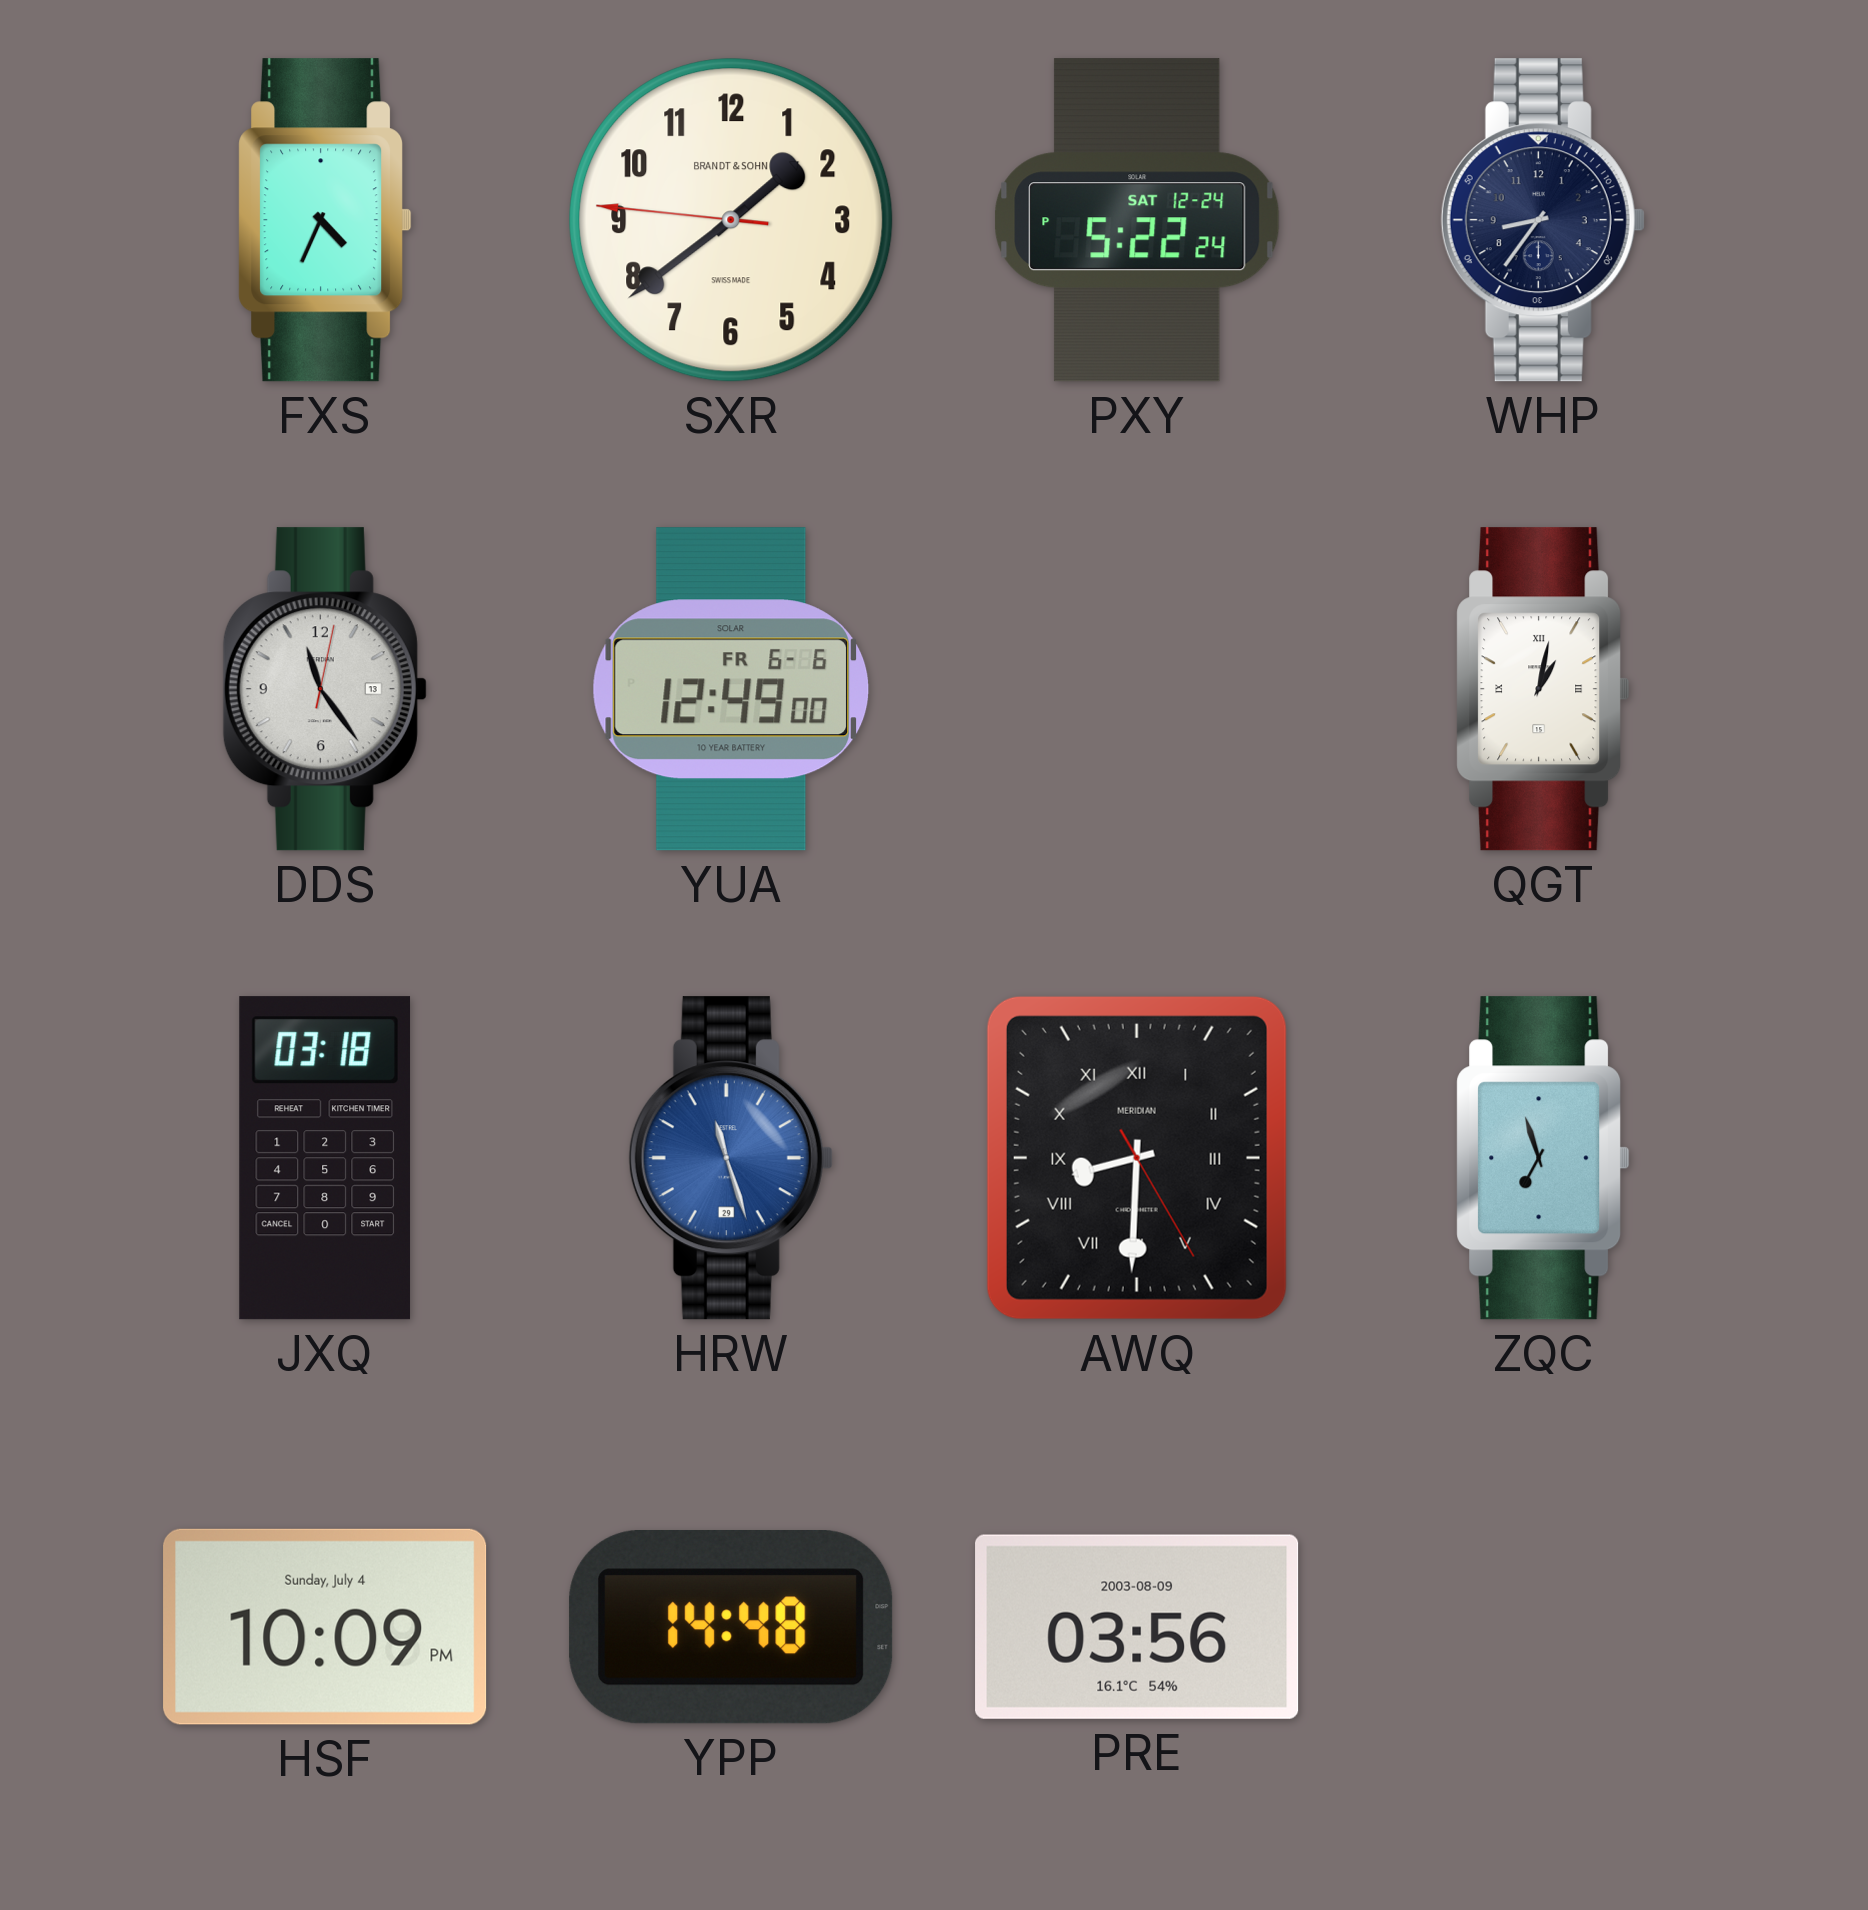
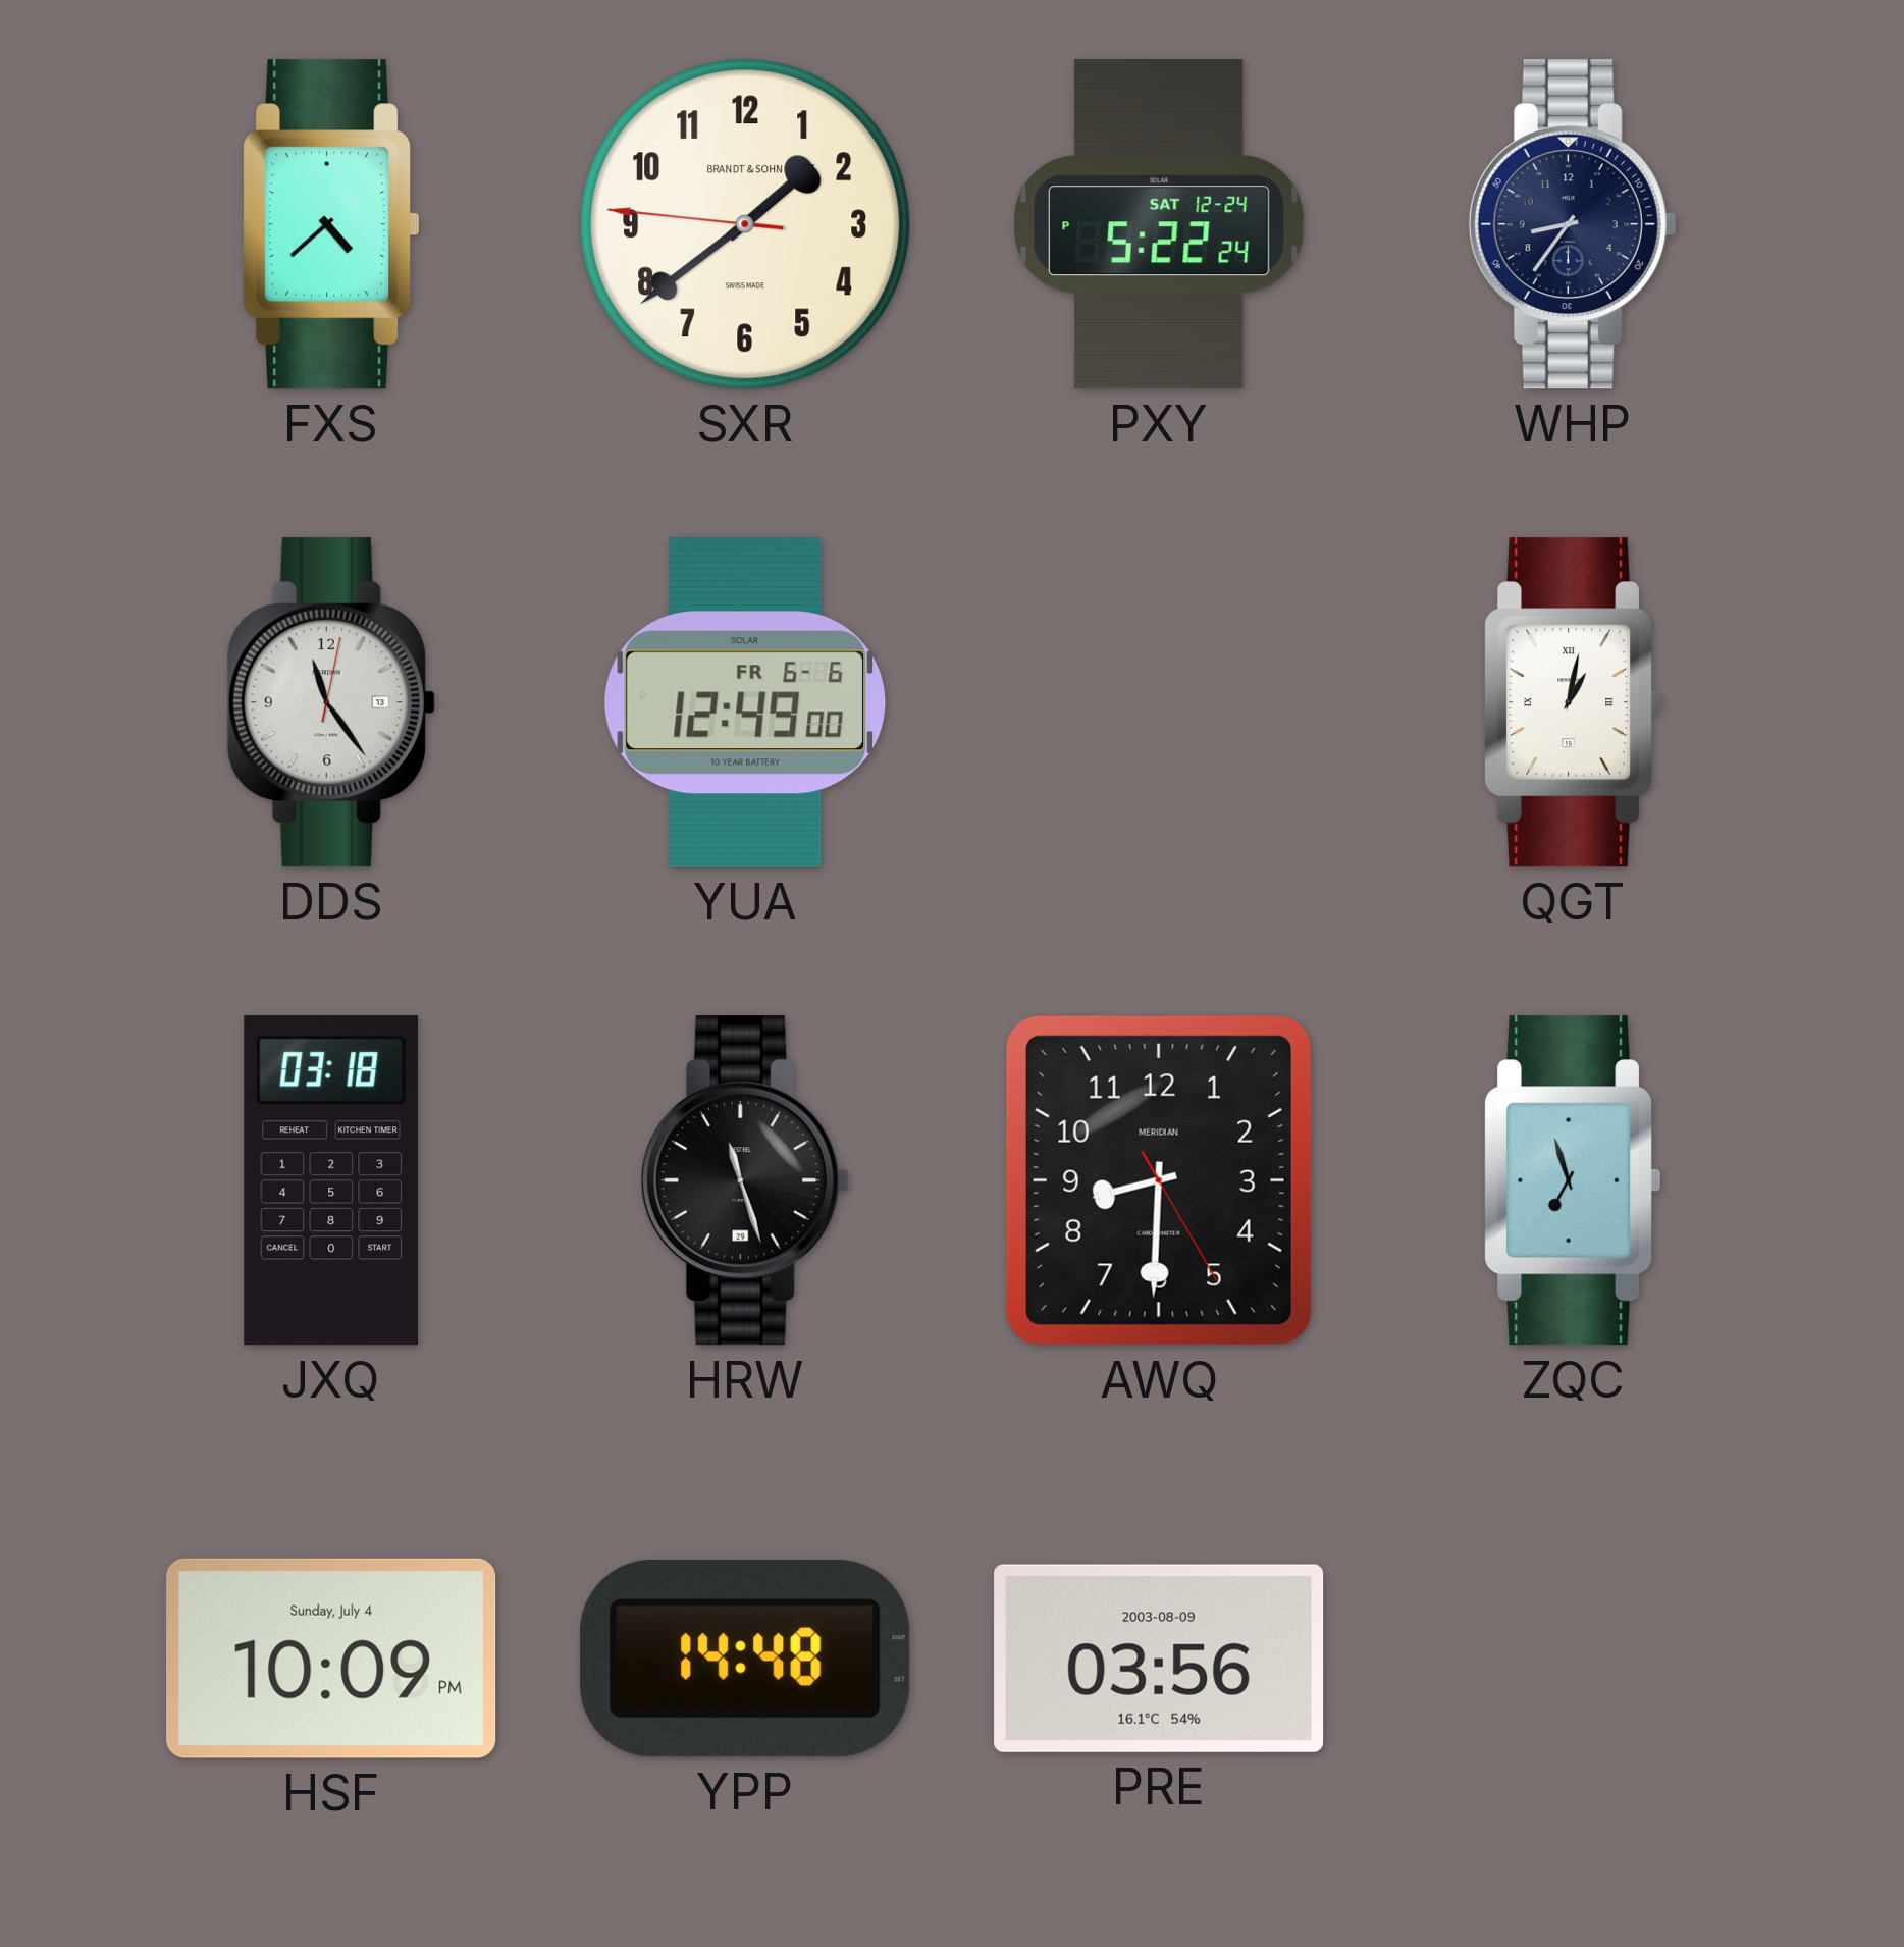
FXS: 4:34 -> 4:38 (331, 224)
HRW dial: blue -> black (745, 1180)
AWQ numerals: Roman -> Arabic (1159, 1180)
